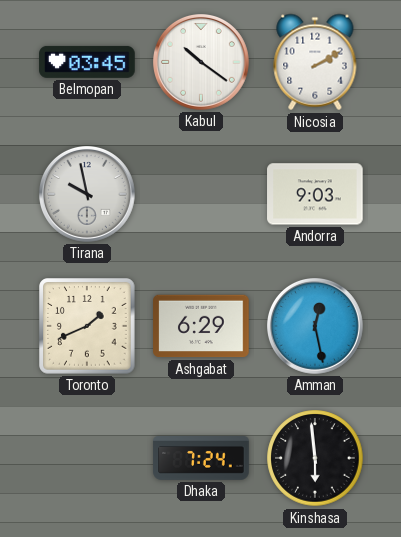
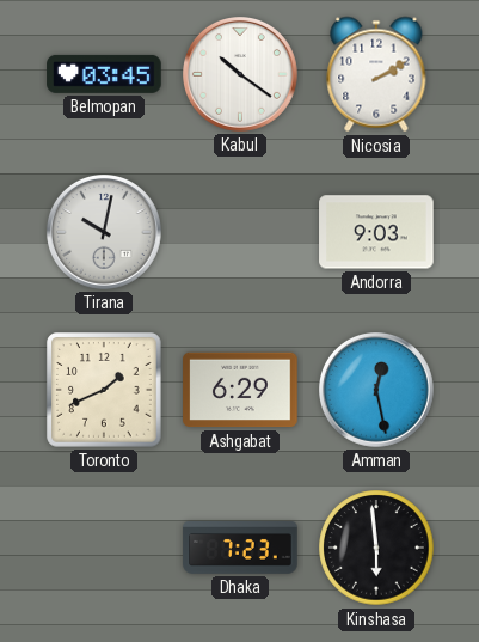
Tirana: 9:58 -> 10:02 (105, 233)
Dhaka: 7:24 -> 7:23 (240, 549)
